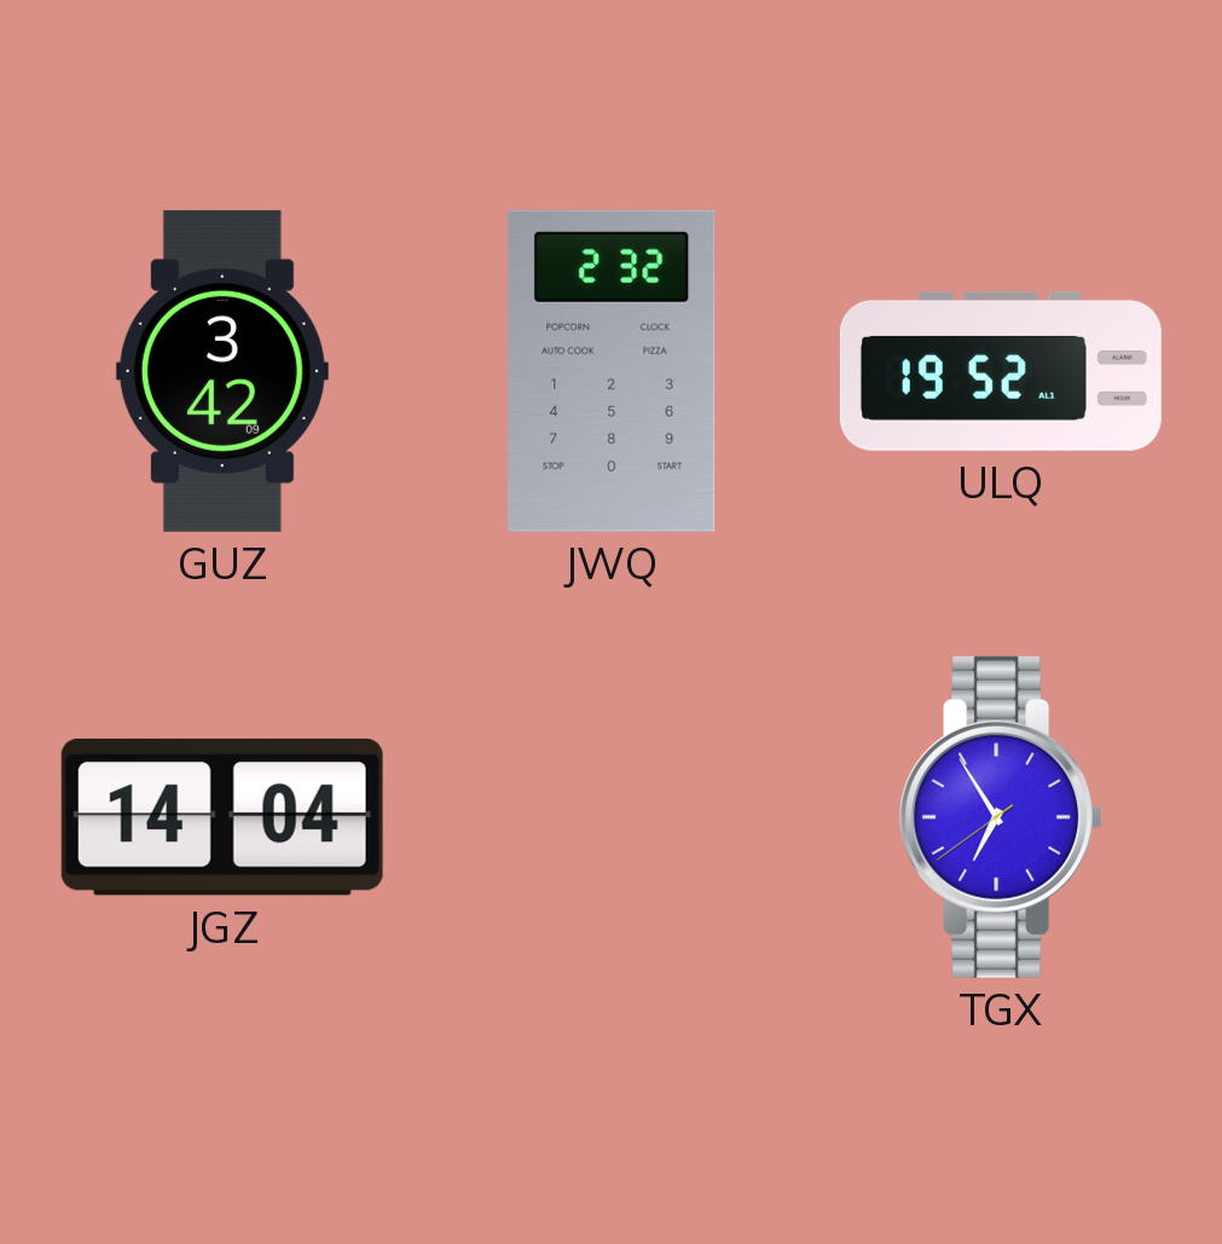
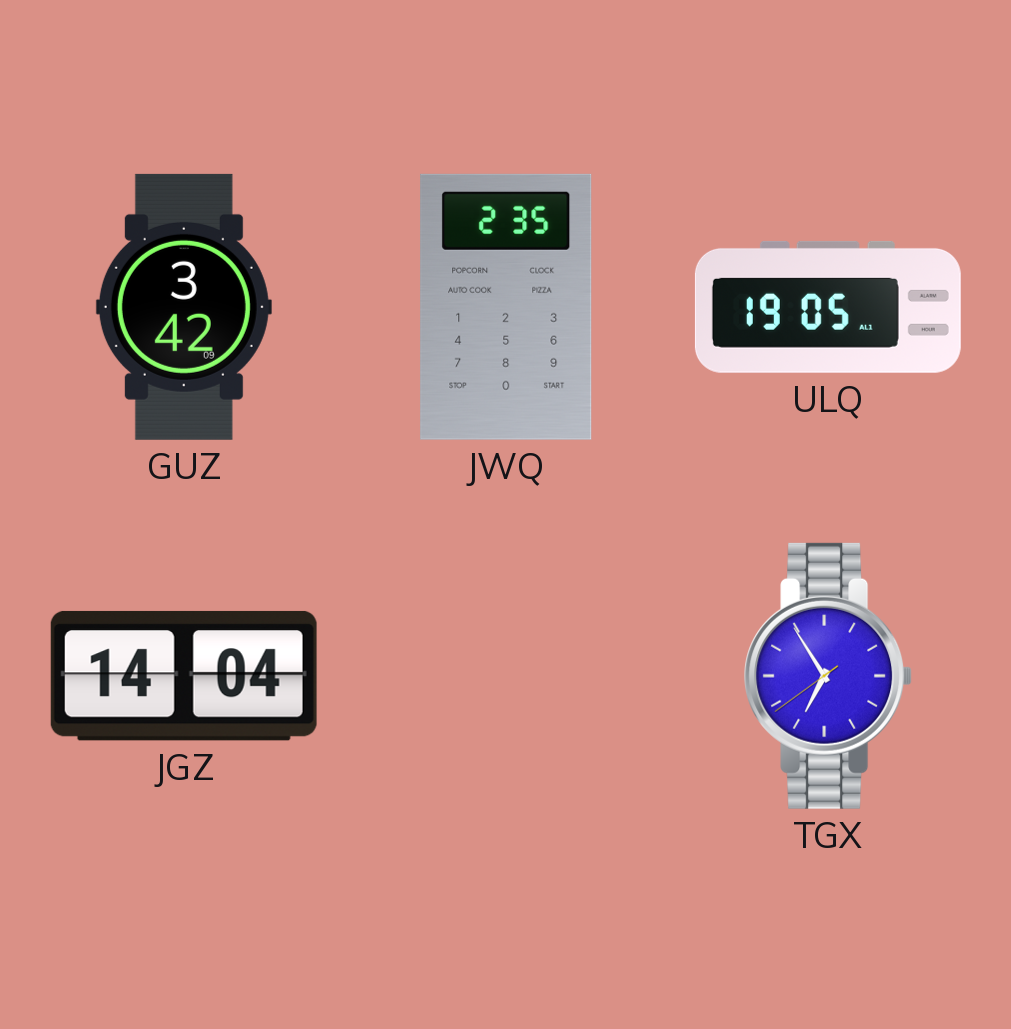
JWQ: 2:32 -> 2:35 (506, 307)
ULQ: 19:52 -> 19:05 (828, 307)
